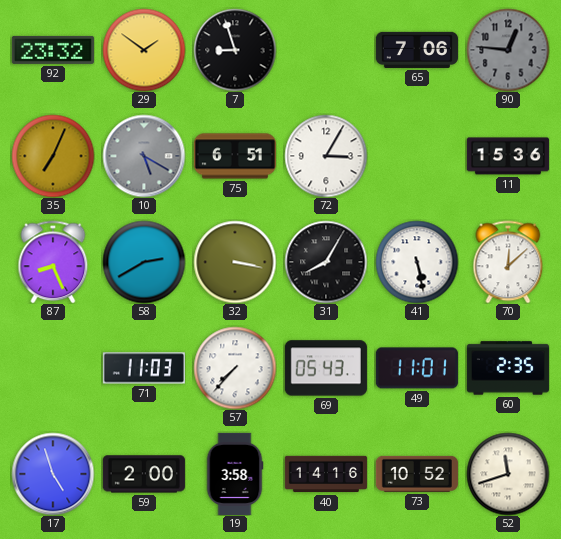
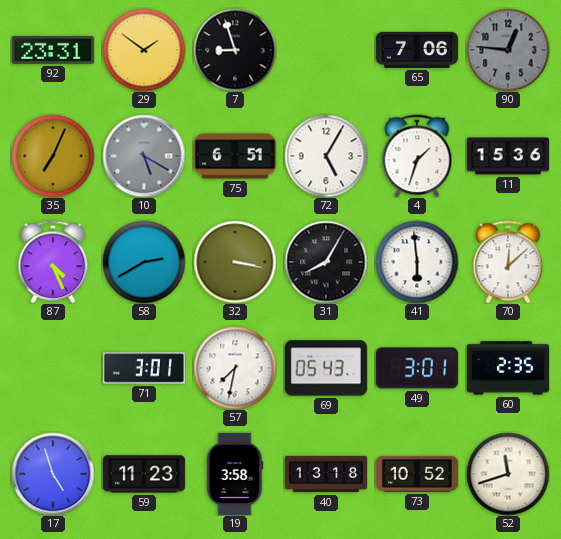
92: 23:32 -> 23:31 (53, 50)
72: 3:05 -> 5:05 (326, 156)
4: none -> 1:33 (417, 156)
87: 8:26 -> 4:26 (53, 262)
41: 5:28 -> 5:59 (417, 262)
71: 11:03 -> 3:01 (144, 368)
57: 7:37 -> 7:32 (235, 368)
49: 11:01 -> 3:01 (417, 368)
59: 2:00 -> 11:23 (144, 474)
40: 14:16 -> 13:18 (326, 474)
